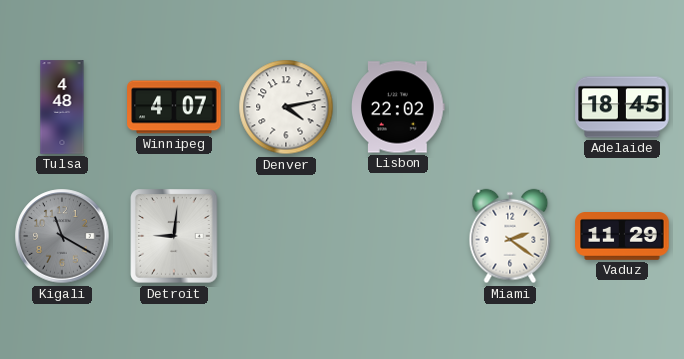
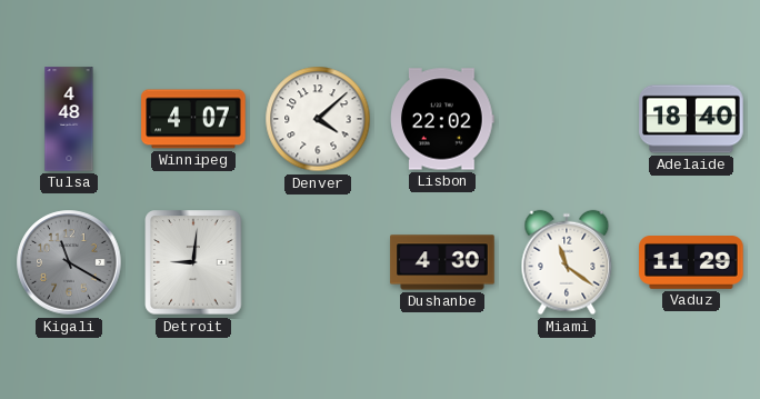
Denver: 4:13 -> 4:08 (318, 119)
Adelaide: 18:45 -> 18:40 (691, 119)
Dushanbe: none -> 4:30 (442, 262)
Miami: 2:21 -> 11:21 (567, 262)
